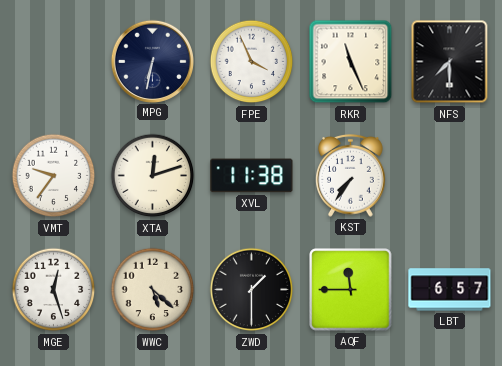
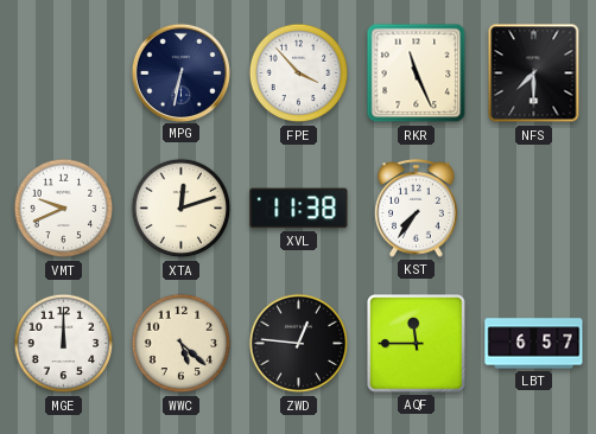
FPE: 3:56 -> 3:53 (299, 74)
VMT: 9:36 -> 9:41 (64, 209)
MGE: 12:27 -> 12:00 (64, 344)
ZWD: 1:30 -> 12:46 (299, 344)
